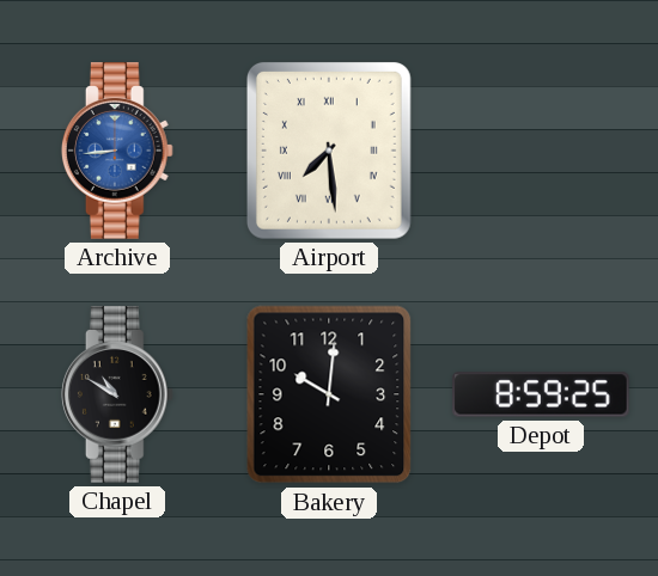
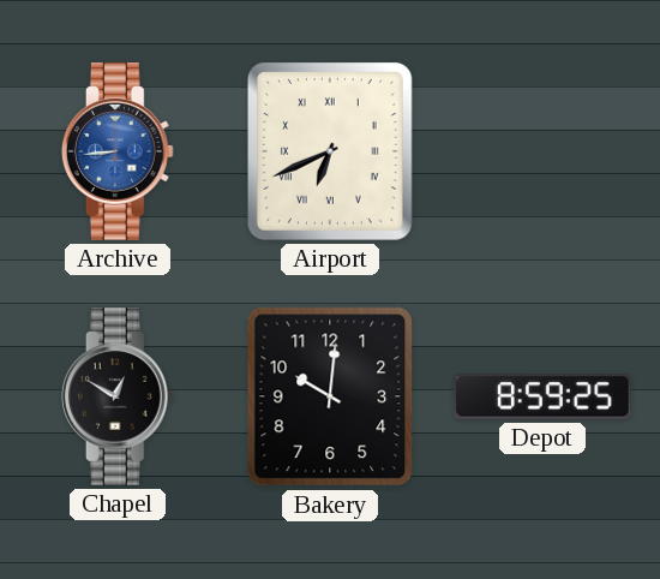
Airport: 7:29 -> 6:41 (330, 151)
Chapel: 10:50 -> 12:50 (118, 396)
